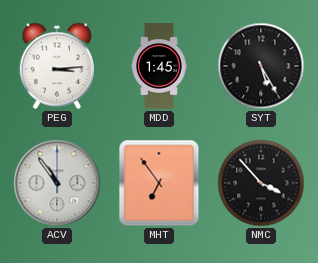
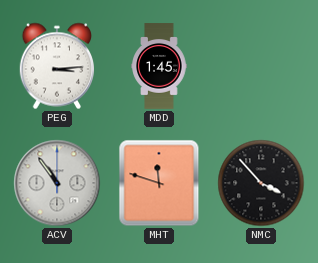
SYT: 5:25 -> none (261, 66)
MHT: 6:54 -> 11:48 (159, 183)
